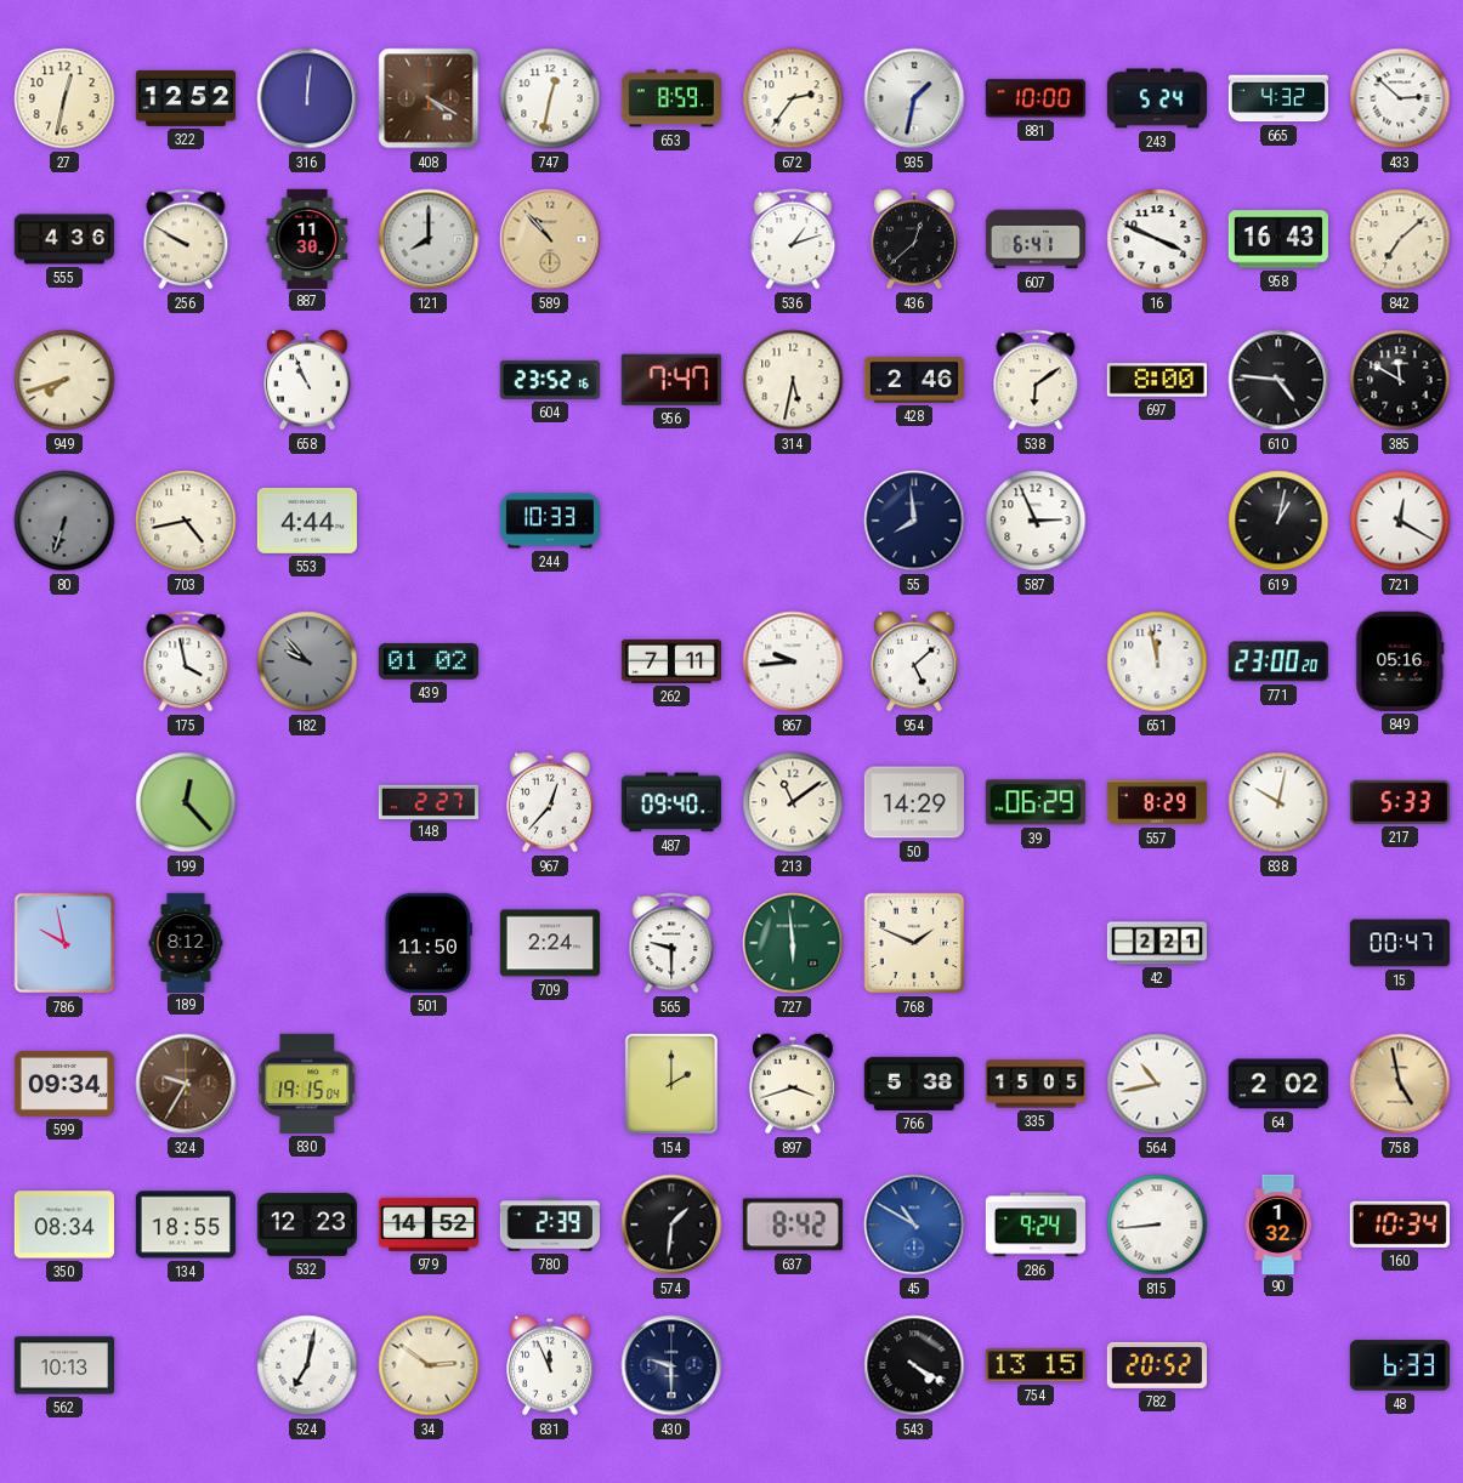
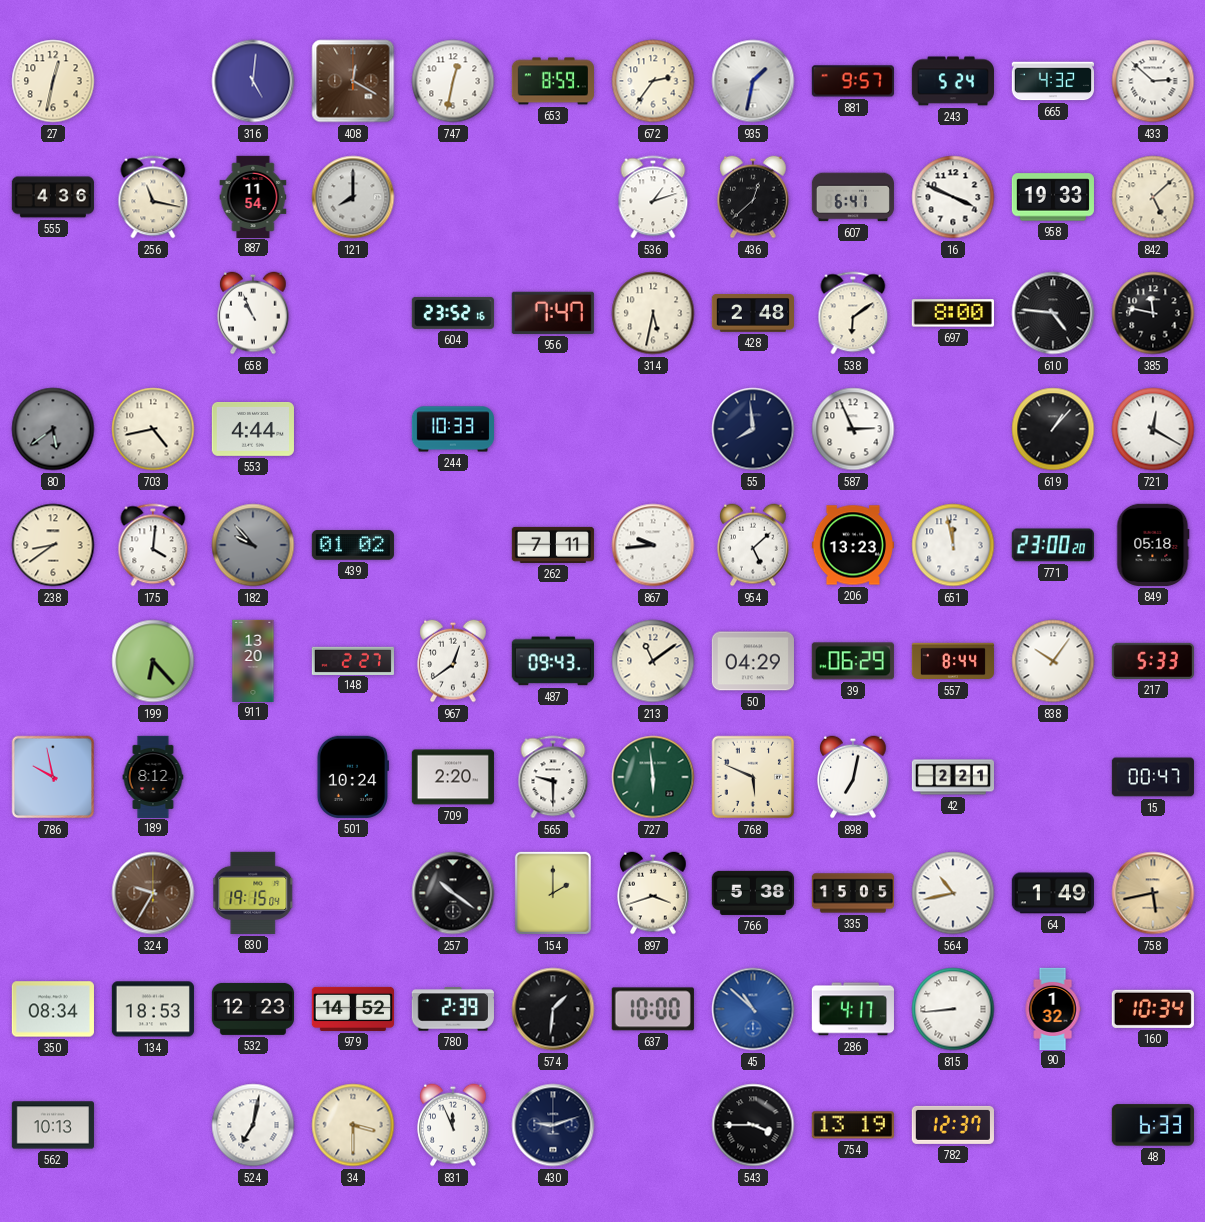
322: 12:52 -> none (185, 98)
316: 12:01 -> 5:01 (253, 81)
408: 4:20 -> 12:20 (353, 81)
881: 10:00 -> 9:57 (853, 81)
256: 9:50 -> 11:17 (153, 197)
887: 11:30 -> 11:54 (253, 196)
589: 10:53 -> none (550, 239)
958: 16:43 -> 19:33 (1053, 197)
842: 7:08 -> 5:08 (1153, 197)
949: 7:42 -> none (64, 380)
428: 2:46 -> 2:48 (752, 314)
385: 11:50 -> 11:47 (1153, 313)
80: 6:33 -> 5:39 (53, 429)
619: 1:02 -> 1:07 (1053, 429)
238: none -> 8:39 (53, 545)
175: 3:58 -> 4:01 (153, 545)
206: none -> 13:23 (853, 545)
849: 05:16 -> 05:18 (1153, 545)
199: 12:23 -> 6:23 (153, 661)
911: none -> 13:20 (253, 660)
967: 12:37 -> 12:39 (453, 661)
487: 09:40 -> 09:43 (553, 661)
50: 14:29 -> 04:29 (753, 661)
557: 8:29 -> 8:44 (952, 661)
838: 10:02 -> 10:06 (1053, 661)
501: 11:50 -> 10:24 (353, 777)
709: 2:24 -> 2:20 (452, 777)
768: 1:49 -> 5:49 (753, 777)
898: none -> 7:02 (853, 777)
599: 09:34 -> none (64, 1084)
257: none -> 10:21 (453, 893)
64: 2:02 -> 1:49 (1053, 893)
758: 4:58 -> 5:43 (1153, 893)
134: 18:55 -> 18:53 (153, 1009)
637: 8:42 -> 10:00 (653, 1009)
45: 10:50 -> 10:52 (753, 1009)
286: 9:24 -> 4:17 (853, 1009)
34: 2:51 -> 3:30 (353, 1125)
430: 9:30 -> 9:12 (553, 1125)
543: 4:20 -> 3:45 (753, 1125)
754: 13:15 -> 13:19 (853, 1125)
782: 20:52 -> 12:37 (953, 1125)
